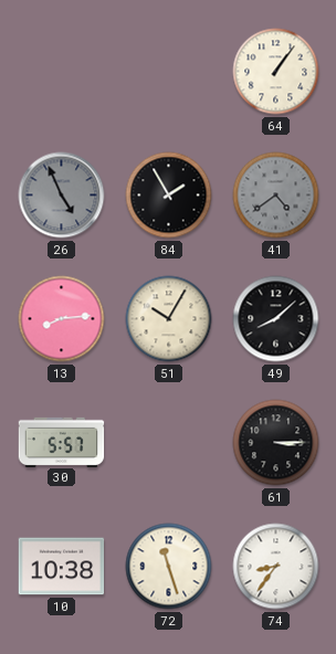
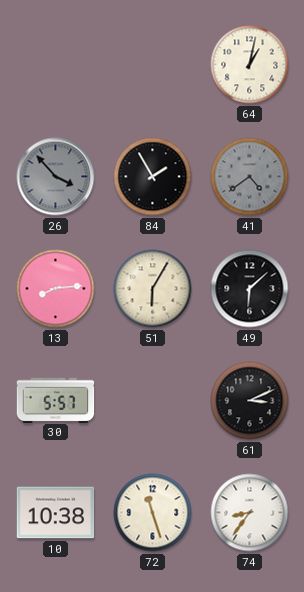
64: 1:06 -> 1:02 (250, 65)
26: 4:56 -> 3:53 (56, 177)
51: 10:05 -> 6:05 (153, 289)
49: 8:08 -> 6:08 (250, 289)
61: 3:15 -> 3:11 (250, 401)
